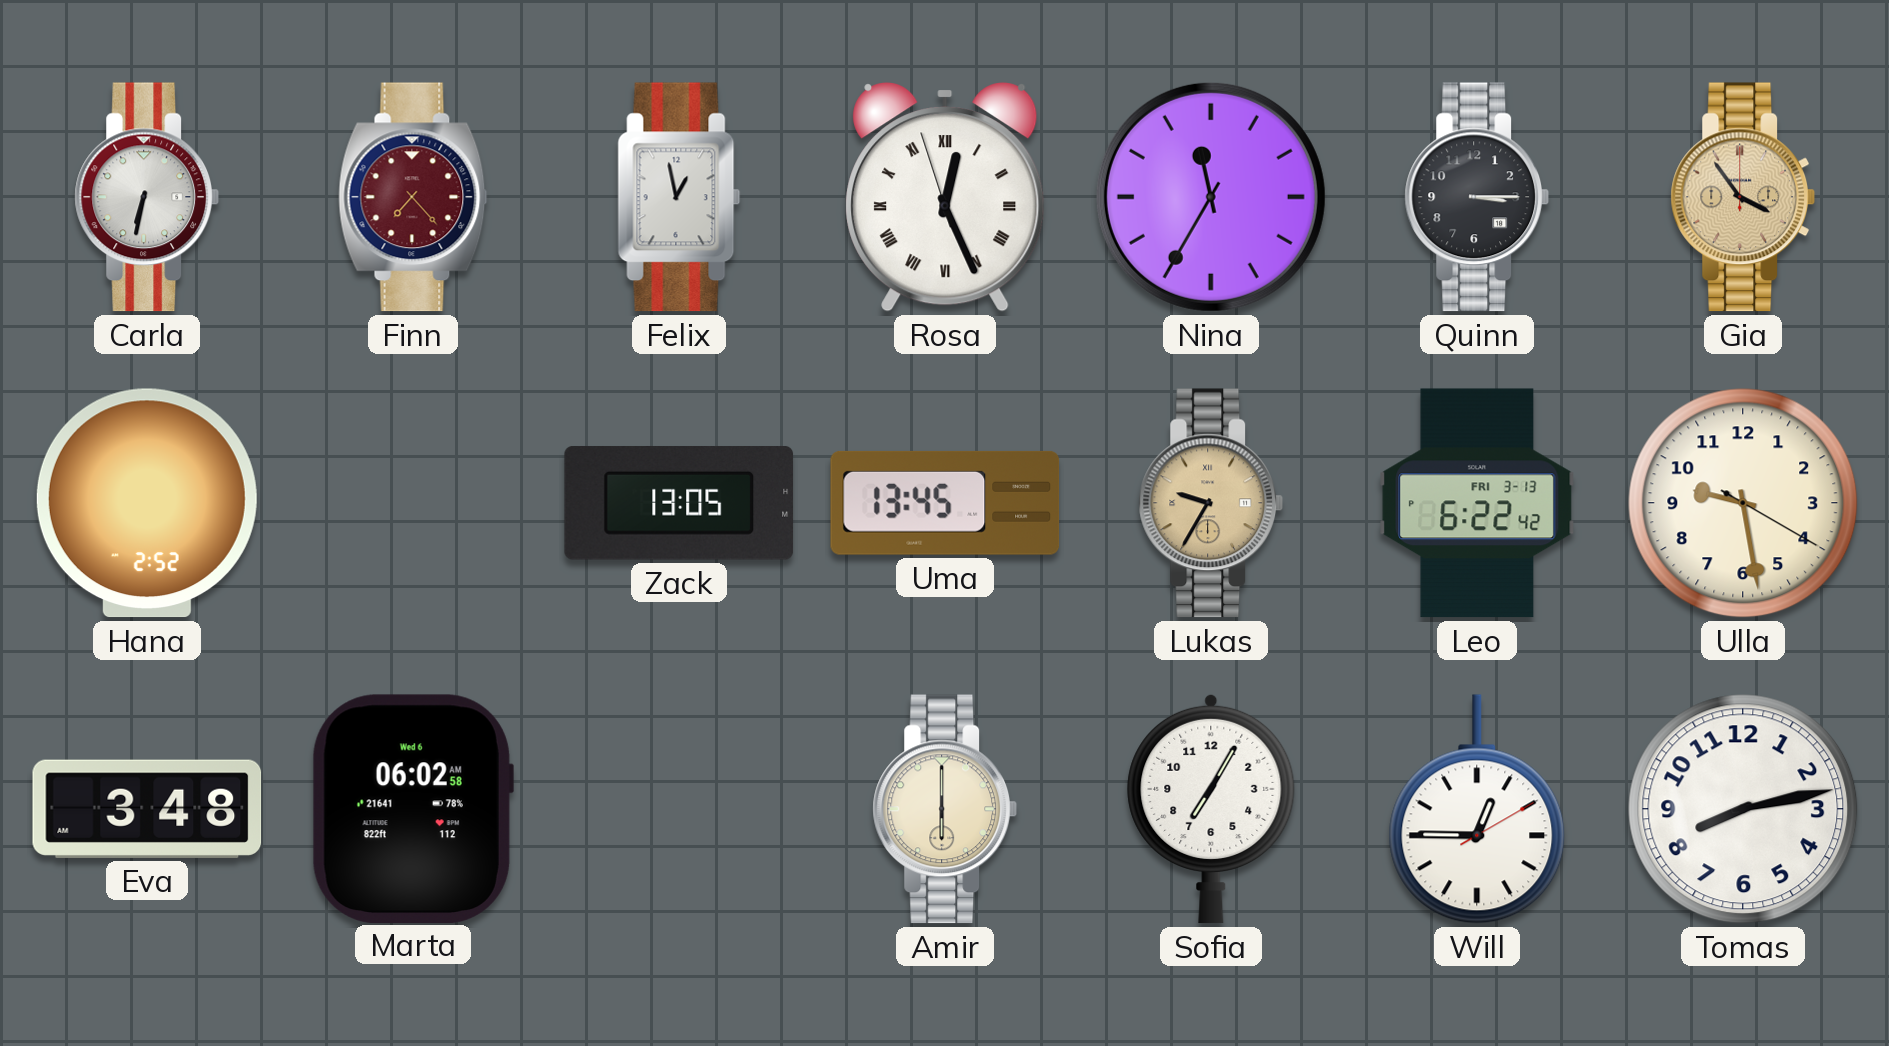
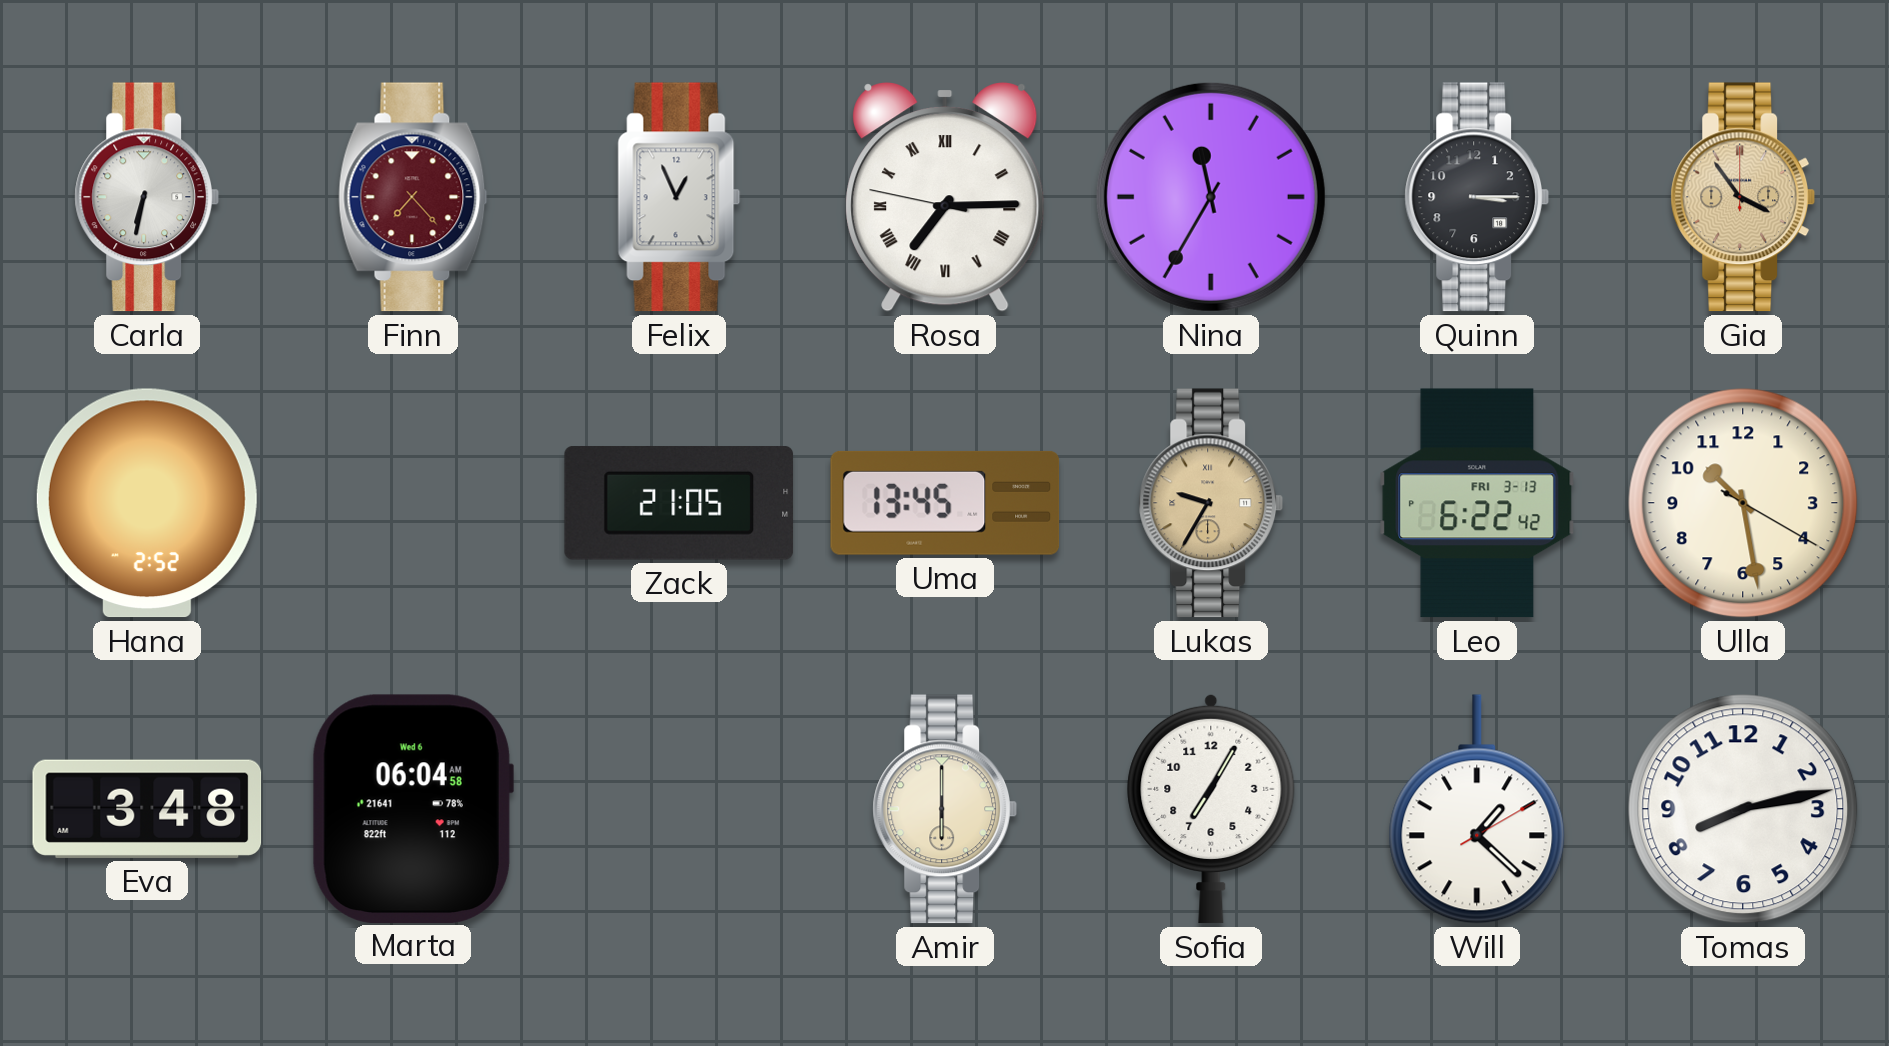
Felix: 12:58 -> 12:56 (679, 197)
Rosa: 12:25 -> 7:14 (945, 197)
Zack: 13:05 -> 21:05 (679, 503)
Ulla: 9:28 -> 10:28 (1743, 503)
Marta: 06:02 -> 06:04 (413, 808)
Will: 12:45 -> 1:22 (1477, 809)
